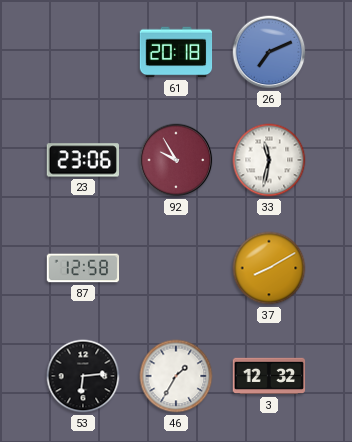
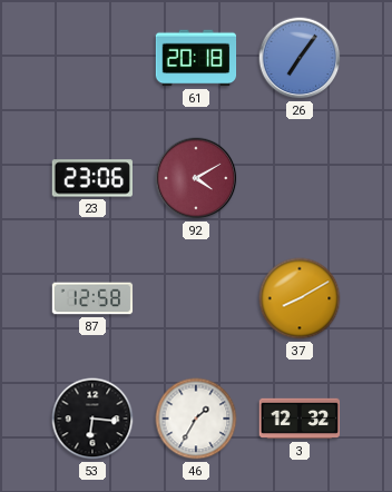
26: 7:11 -> 7:06 (300, 58)
92: 9:55 -> 4:10 (196, 178)
33: 11:32 -> none (269, 160)
53: 6:14 -> 6:16 (92, 419)
